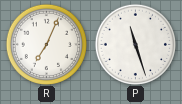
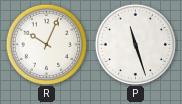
R: 7:04 -> 10:04 (46, 44)
